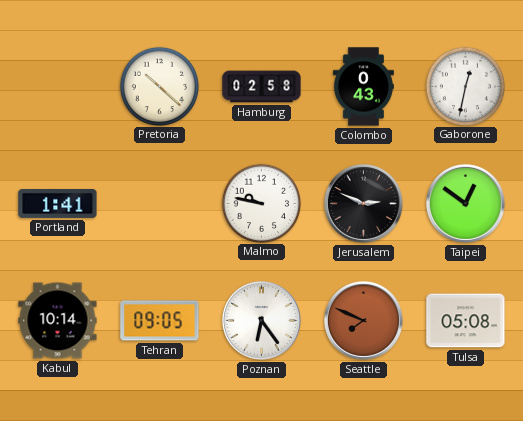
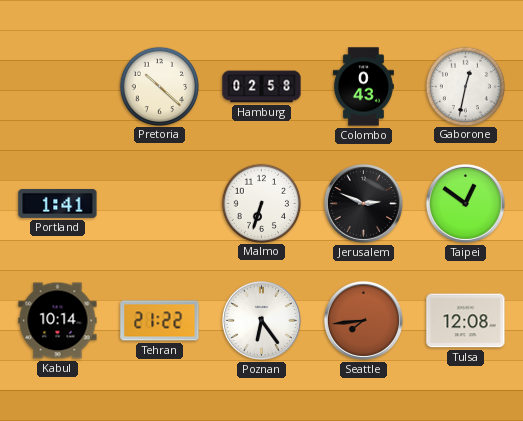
Malmo: 9:47 -> 6:33 (261, 203)
Tehran: 09:05 -> 21:22 (160, 321)
Seattle: 7:49 -> 7:44 (363, 320)
Tulsa: 05:08 -> 12:08 (466, 321)
